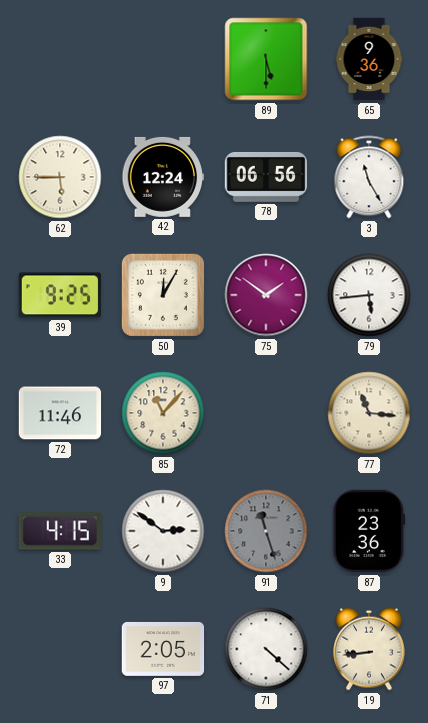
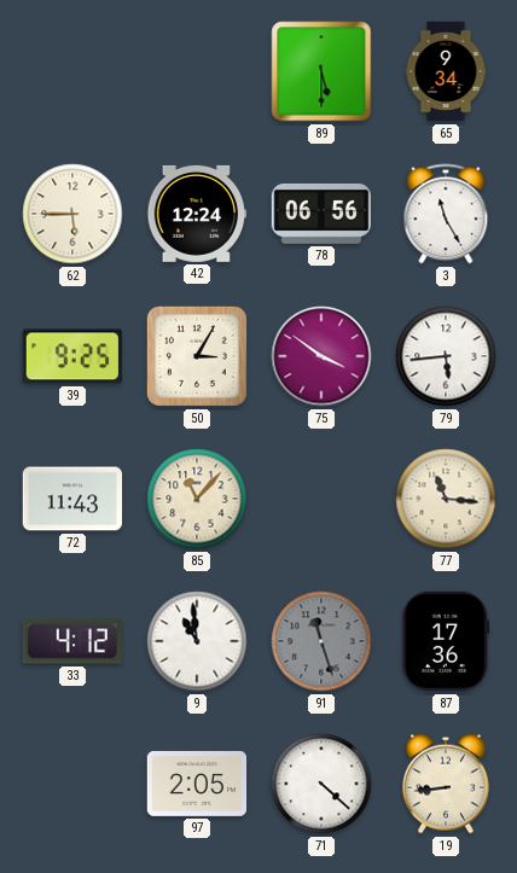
65: 9:36 -> 9:34 (446, 71)
50: 12:05 -> 3:05 (197, 356)
75: 1:51 -> 3:51 (321, 356)
72: 11:46 -> 11:43 (72, 499)
33: 4:15 -> 4:12 (72, 641)
9: 2:51 -> 10:59 (197, 641)
87: 23:36 -> 17:36 (446, 641)
